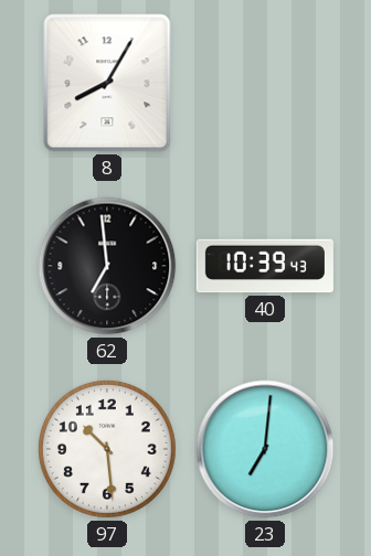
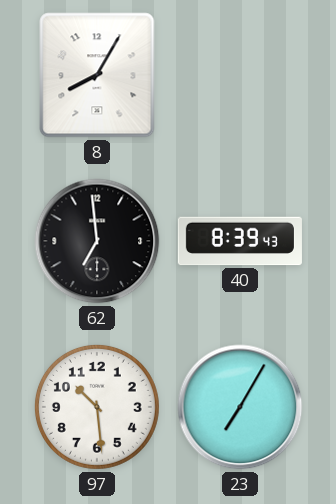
40: 10:39 -> 8:39 (240, 241)
23: 7:01 -> 7:05 (240, 407)
